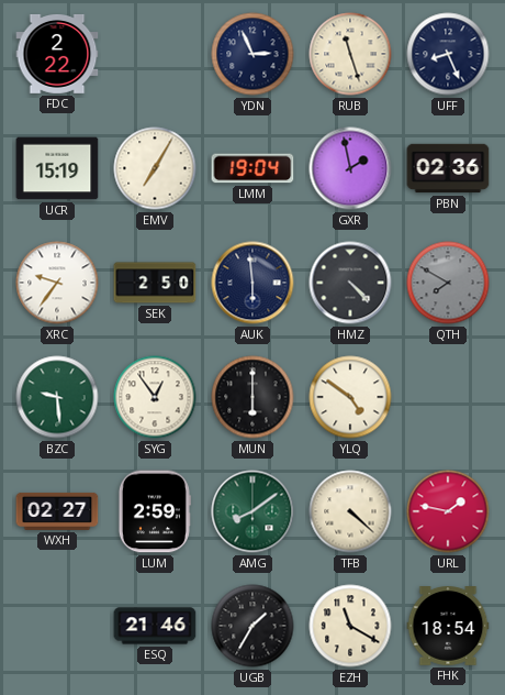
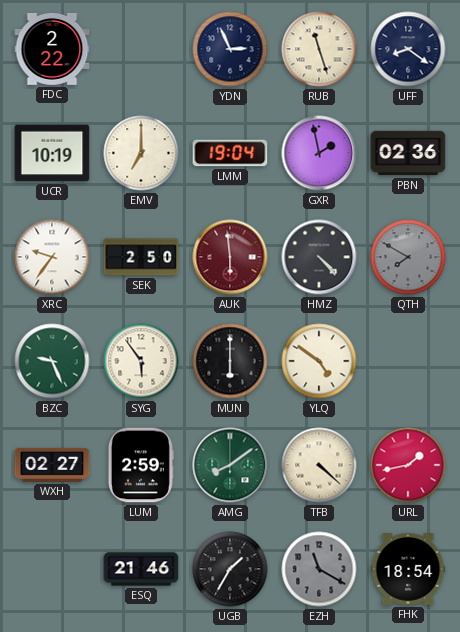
UFF: 8:26 -> 8:21 (408, 49)
UCR: 15:19 -> 10:19 (52, 153)
EMV: 7:05 -> 7:00 (141, 153)
AUK dial: navy -> burgundy (230, 257)
BZC: 9:29 -> 9:26 (52, 361)
SYG: 12:54 -> 5:54 (141, 361)
URL: 1:47 -> 1:43 (408, 465)
EZH dial: cream -> grey (319, 569)
